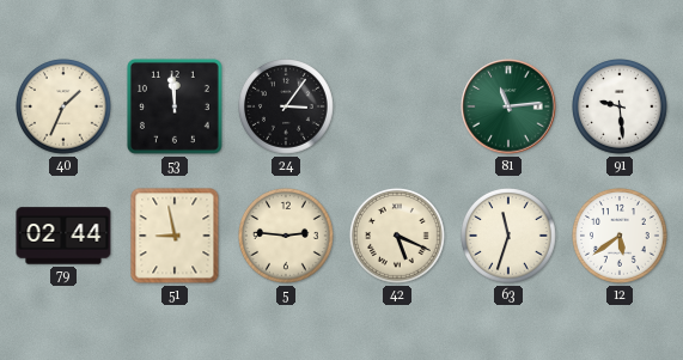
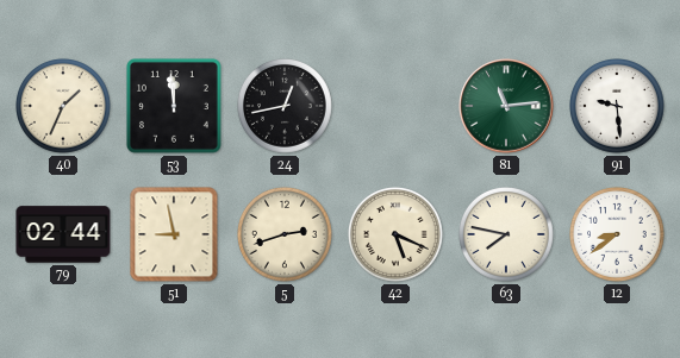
24: 3:06 -> 12:43 (286, 107)
5: 2:46 -> 2:42 (286, 235)
63: 11:33 -> 7:47 (507, 235)
12: 5:39 -> 8:39 (618, 235)
